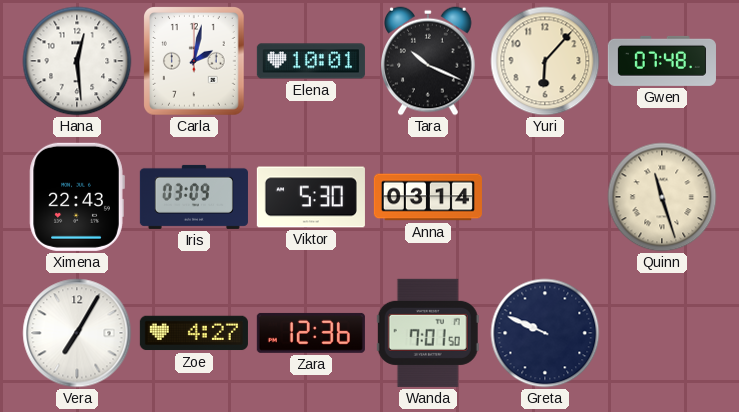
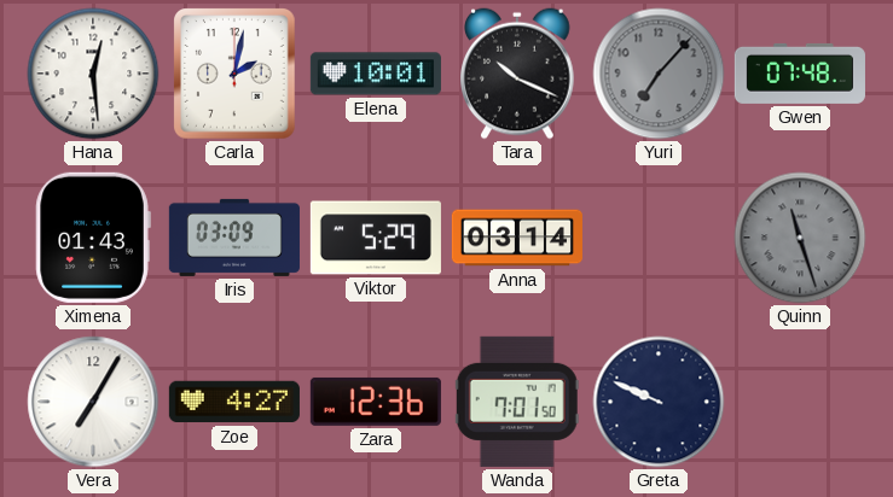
Yuri: 6:07 -> 7:07 (659, 74)
Yuri dial: cream -> grey (659, 74)
Ximena: 22:43 -> 01:43 (93, 238)
Viktor: 5:30 -> 5:29 (376, 238)
Quinn dial: cream -> grey (800, 238)
